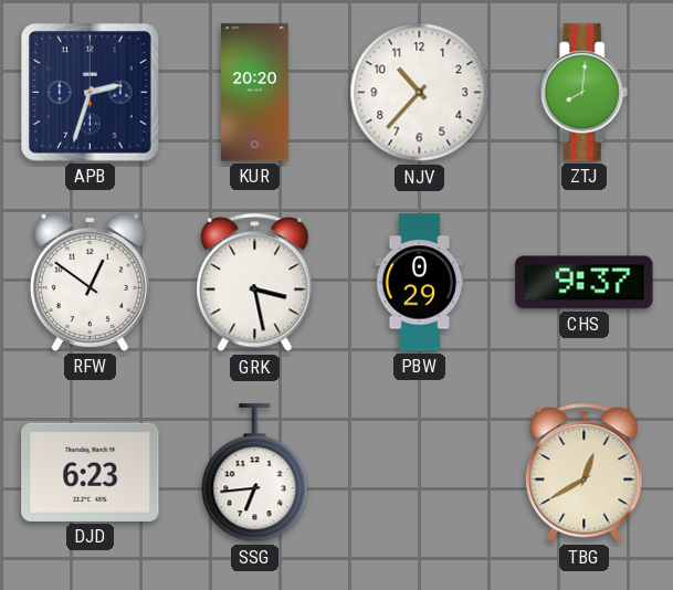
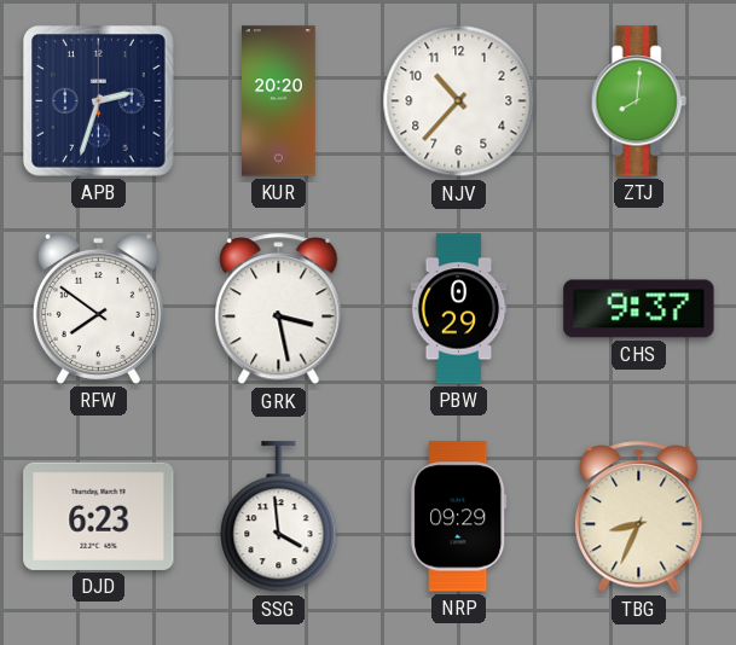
RFW: 12:51 -> 7:51 (98, 308)
SSG: 6:44 -> 3:59 (279, 517)
NRP: none -> 09:29 (459, 517)
TBG: 12:40 -> 8:34 (639, 517)
